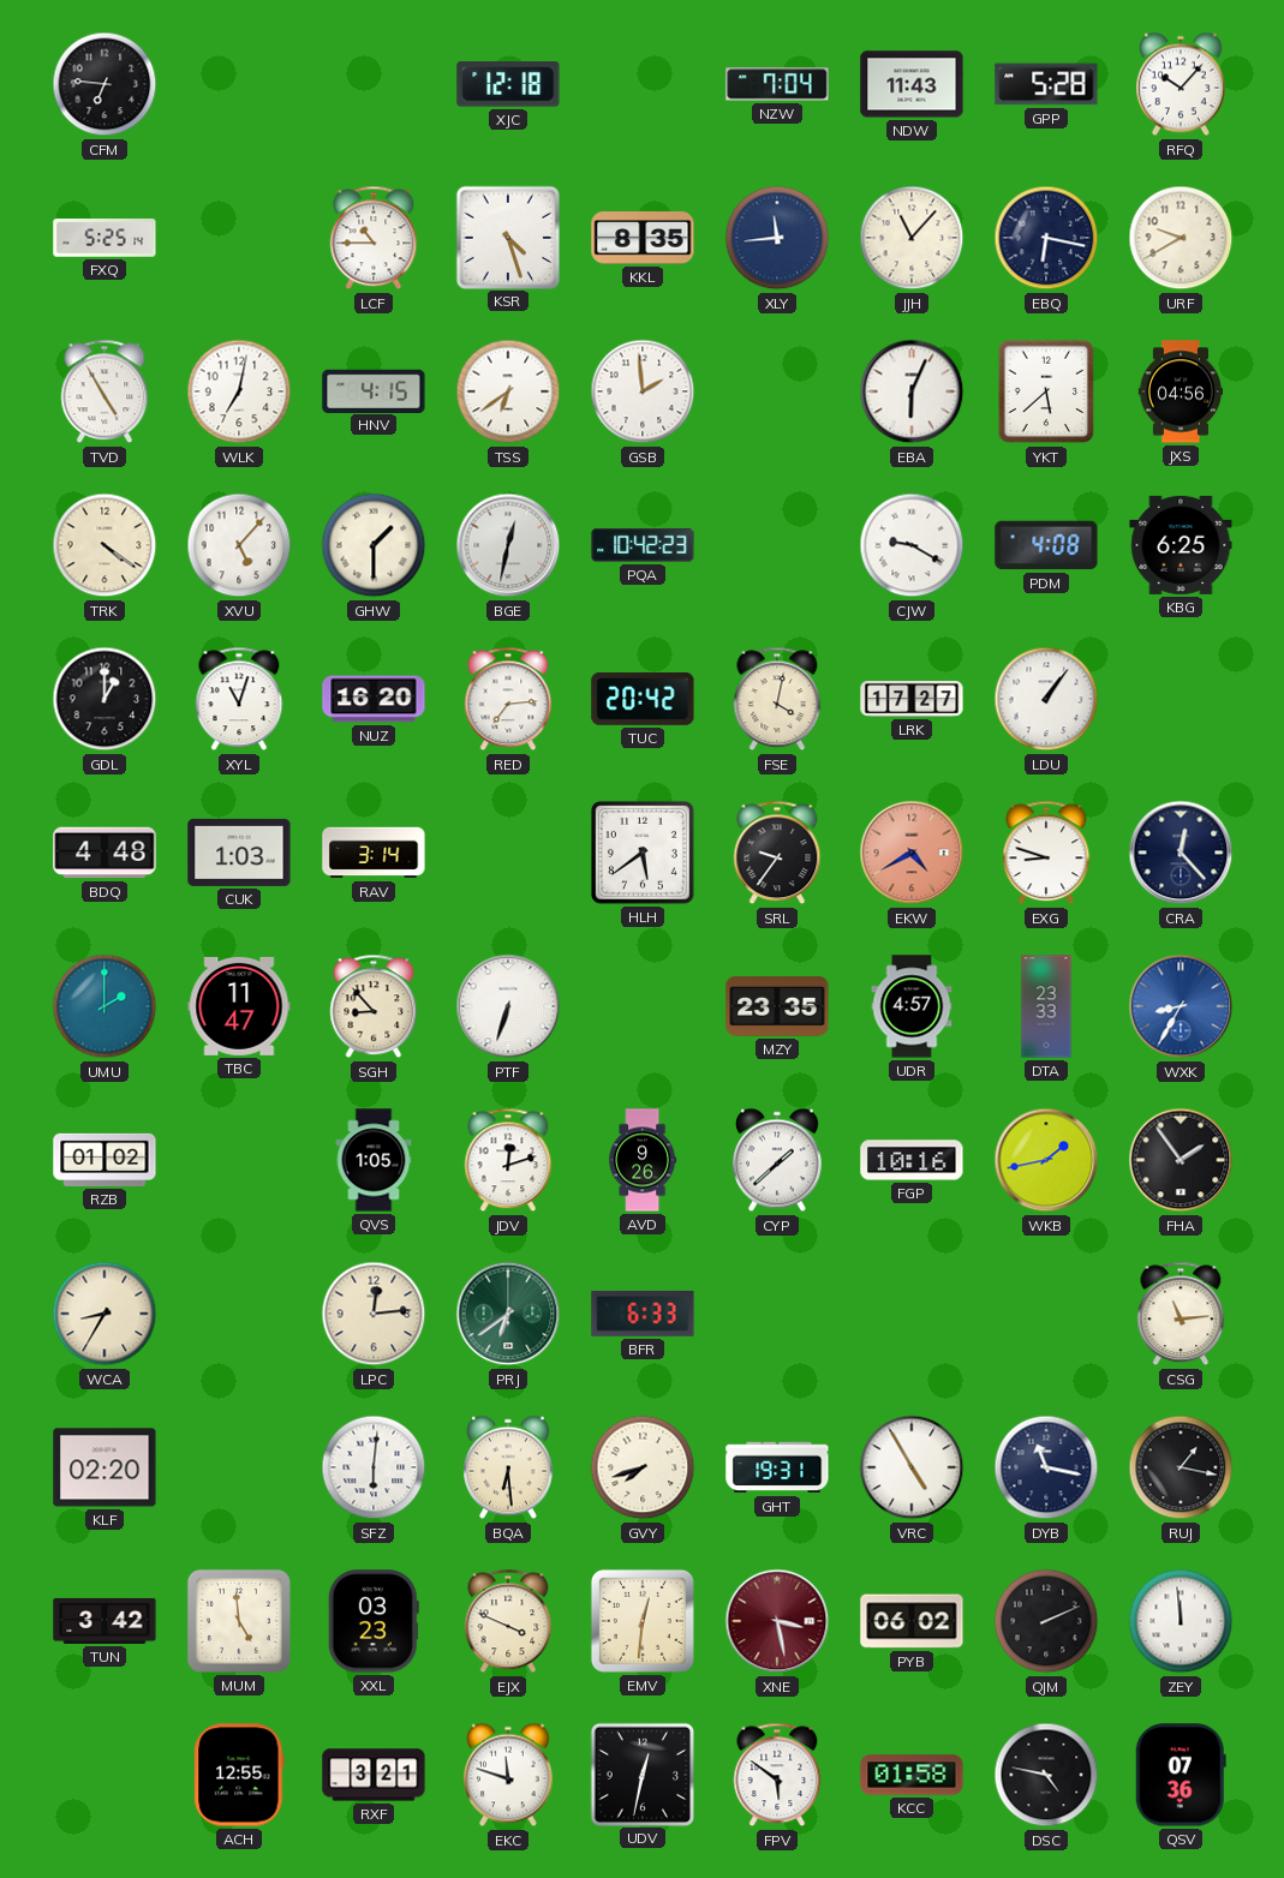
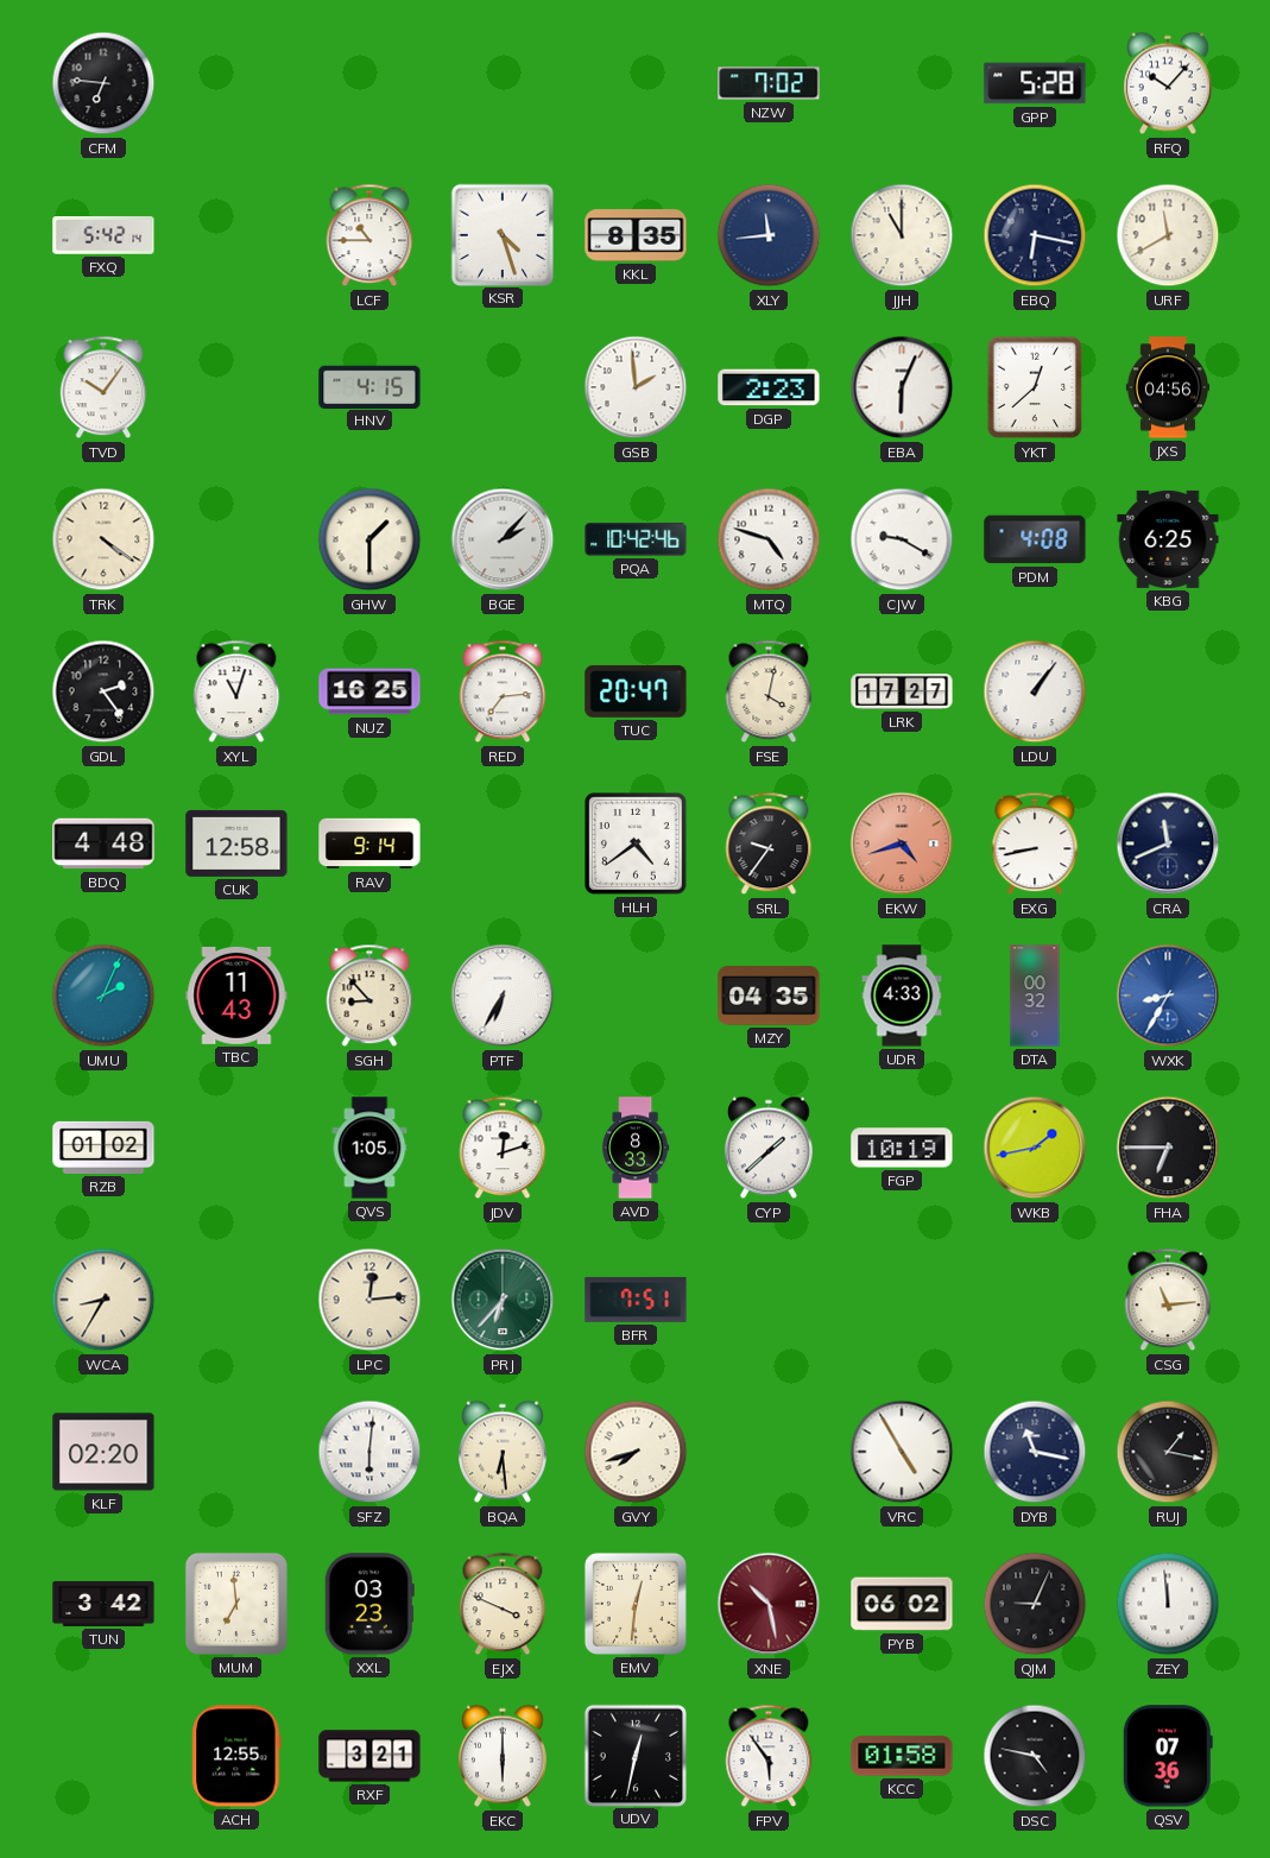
XJC: 12:18 -> none (508, 84)
NZW: 7:04 -> 7:02 (769, 83)
NDW: 11:43 -> none (912, 84)
FXQ: 5:25 -> 5:42 (103, 235)
JJH: 11:07 -> 11:00 (902, 235)
URF: 9:40 -> 11:40 (1168, 235)
TVD: 4:55 -> 10:06 (103, 387)
WLK: 7:02 -> none (239, 391)
TSS: 6:39 -> none (508, 391)
DGP: none -> 2:23 (769, 387)
YKT: 5:38 -> 12:38 (1035, 387)
XVU: 5:07 -> none (239, 545)
BGE: 12:32 -> 2:07 (503, 539)
PQA: 10:42:23 -> 10:42:46 (636, 539)
MTQ: none -> 4:48 (769, 539)
GDL: 1:00 -> 2:24 (103, 691)
NUZ: 16:20 -> 16:25 (369, 691)
TUC: 20:42 -> 20:47 (636, 691)
CUK: 1:03 -> 12:58 (236, 843)
RAV: 3:14 -> 9:14 (369, 843)
HLH: 5:39 -> 4:39 (637, 845)
EKW: 4:40 -> 4:42 (902, 843)
EXG: 8:48 -> 8:43 (1035, 843)
CRA: 12:23 -> 11:41 (1168, 843)
UMU: 2:00 -> 2:04 (103, 996)
TBC: 11:47 -> 11:43 (236, 996)
PTF: 6:33 -> 6:35 (503, 996)
MZY: 23:35 -> 04:35 (769, 996)
UDR: 4:57 -> 4:33 (902, 996)
DTA: 23:33 -> 00:32 (1035, 996)
AVD: 9:26 -> 8:33 (636, 1148)
FGP: 10:16 -> 10:19 (902, 1148)
FHA: 1:54 -> 6:45 (1168, 1148)
PRJ: 6:39 -> 6:37 (503, 1300)
BFR: 6:33 -> 7:51 (636, 1300)
GHT: 19:31 -> none (777, 1467)
MUM: 4:59 -> 6:59 (236, 1604)
XNE: 3:28 -> 10:28 (769, 1604)
QJM: 2:11 -> 9:04 (1035, 1604)
EKC: 11:48 -> 6:00 (504, 1756)
FPV: 5:51 -> 5:54 (769, 1756)
